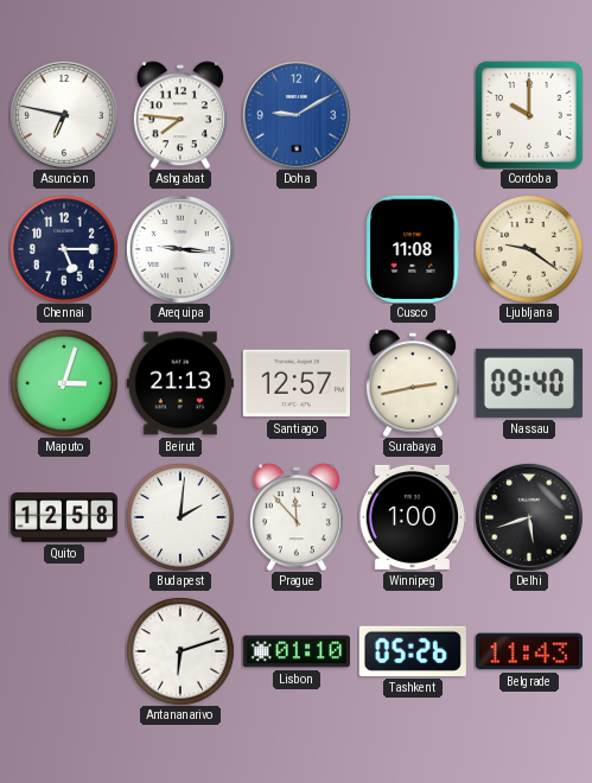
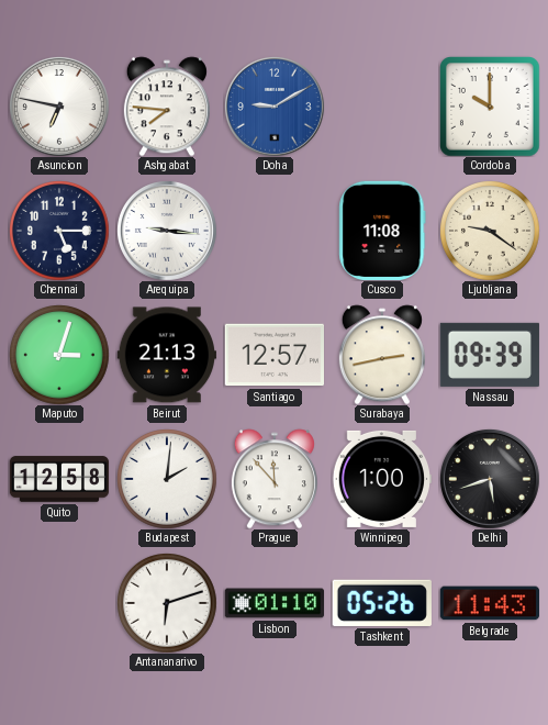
Nassau: 09:40 -> 09:39 (489, 355)
